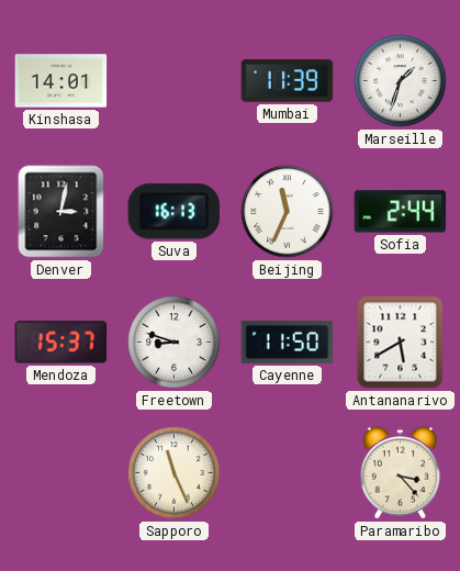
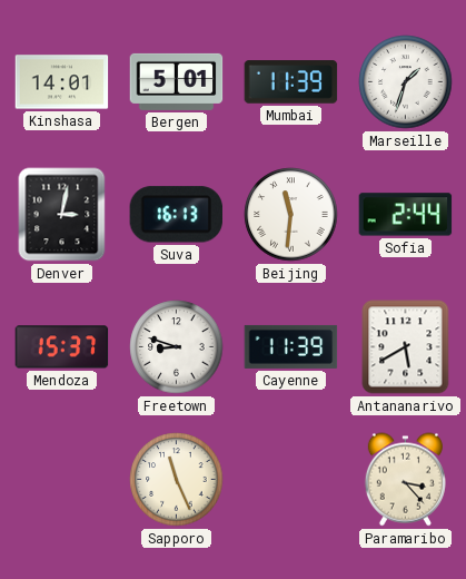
Bergen: none -> 5:01 (177, 81)
Beijing: 11:34 -> 11:31 (291, 215)
Cayenne: 11:50 -> 11:39 (291, 346)
